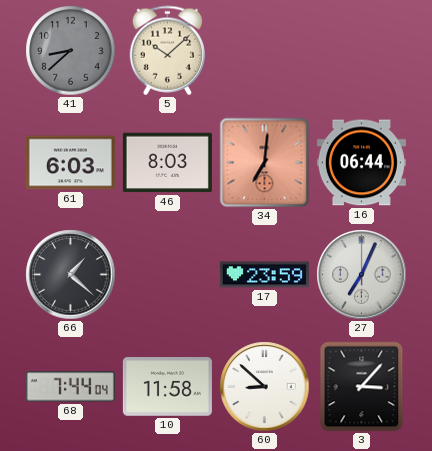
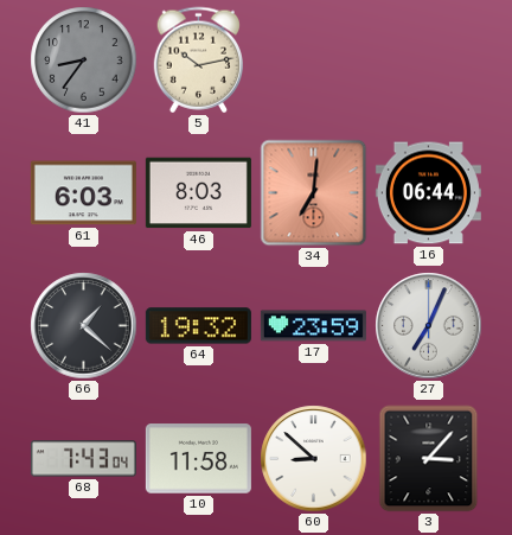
41: 8:38 -> 8:36 (84, 60)
5: 10:08 -> 10:13 (199, 60)
64: none -> 19:32 (198, 326)
68: 7:44 -> 7:43 (83, 459)
